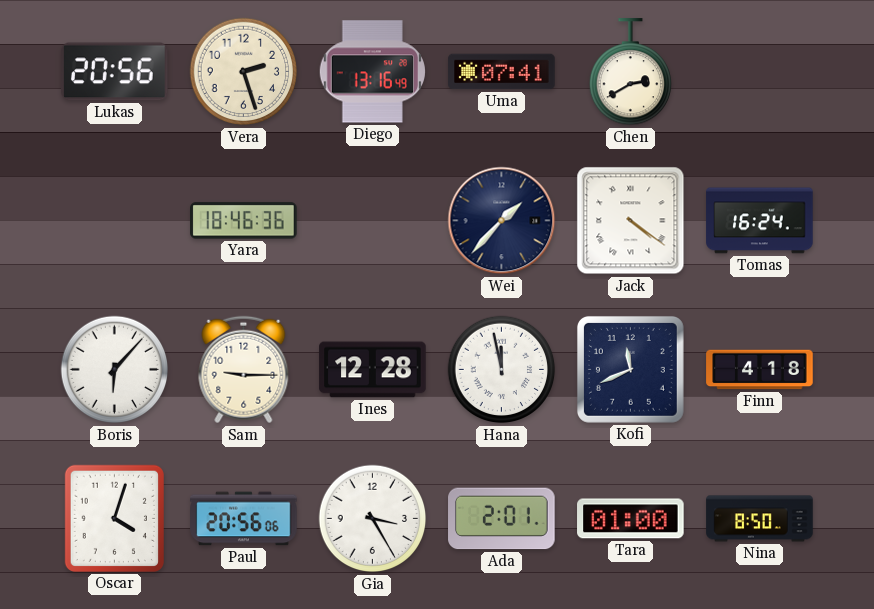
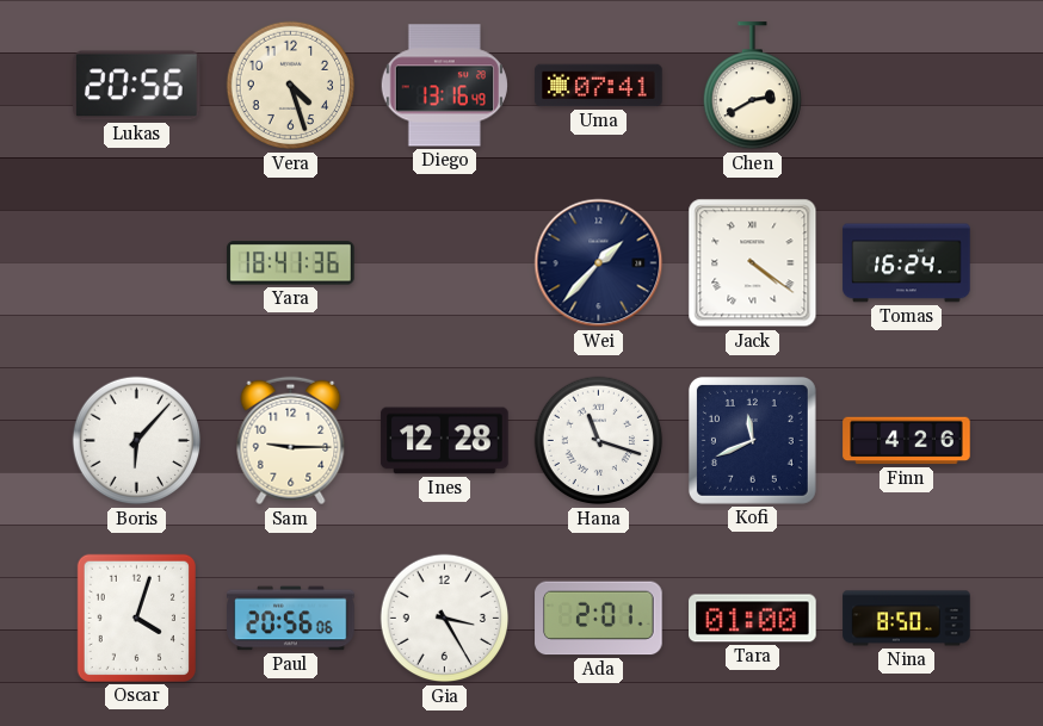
Vera: 2:27 -> 4:27 (291, 86)
Yara: 18:46 -> 18:41 (291, 263)
Hana: 11:58 -> 11:18 (599, 441)
Finn: 4:18 -> 4:26 (907, 441)
